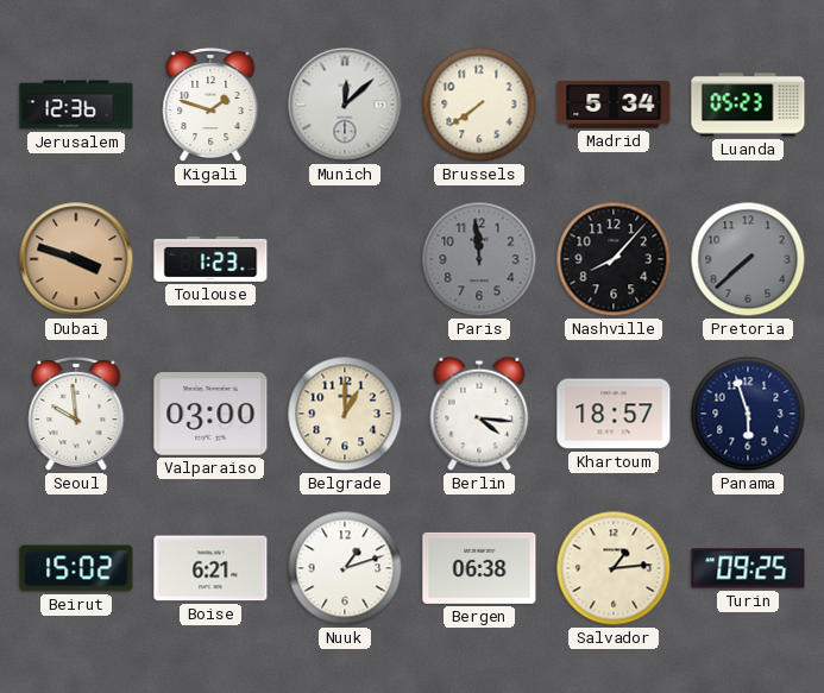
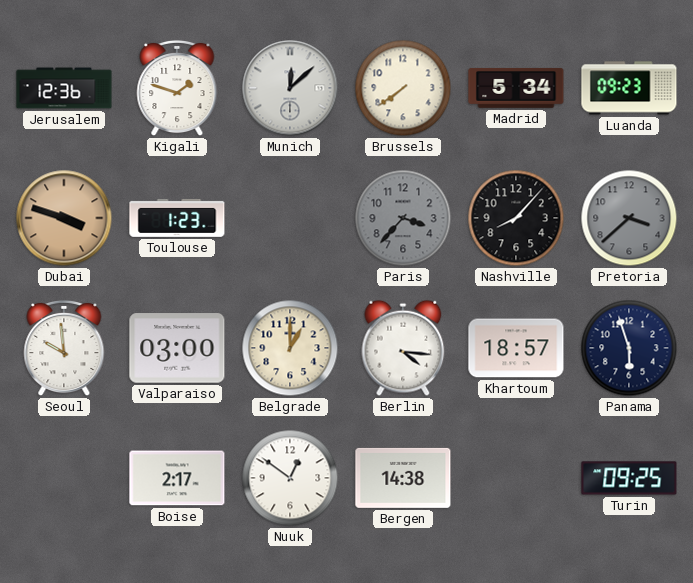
Luanda: 05:23 -> 09:23 (629, 88)
Paris: 11:59 -> 3:37 (403, 218)
Pretoria: 7:38 -> 3:38 (629, 218)
Beirut: 15:02 -> none (76, 568)
Boise: 6:21 -> 2:17 (177, 478)
Nuuk: 1:12 -> 12:51 (290, 478)
Bergen: 06:38 -> 14:38 (403, 478)
Salvador: 1:14 -> none (614, 568)
